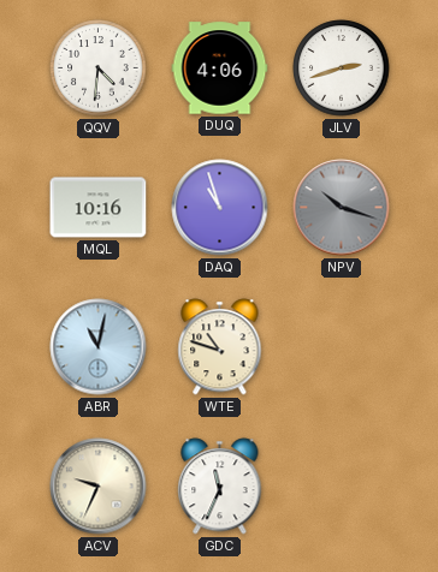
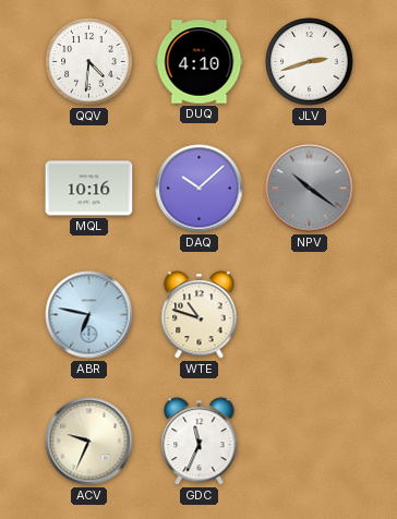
DUQ: 4:06 -> 4:10 (200, 62)
DAQ: 10:57 -> 10:08 (200, 189)
NPV: 10:18 -> 10:21 (310, 189)
ABR: 11:02 -> 6:47 (89, 315)
